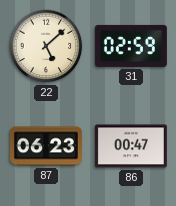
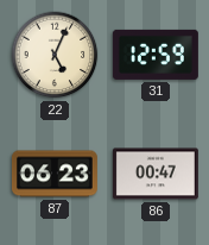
22: 5:08 -> 5:04 (55, 55)
31: 02:59 -> 12:59 (156, 55)
